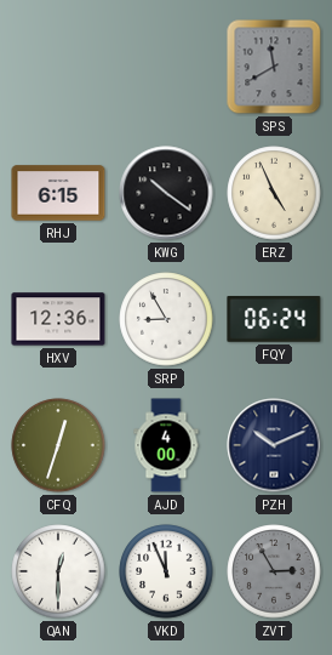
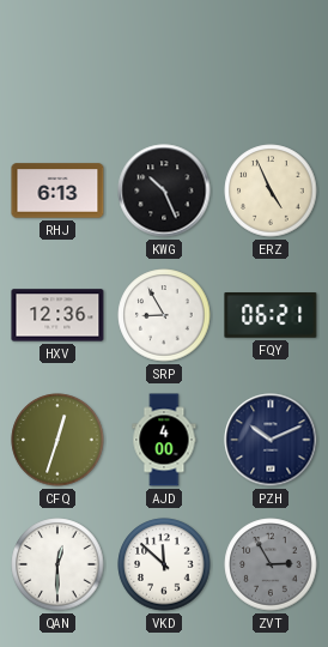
SPS: 11:40 -> none (274, 67)
RHJ: 6:15 -> 6:13 (57, 191)
KWG: 10:21 -> 10:26 (164, 191)
FQY: 06:24 -> 06:21 (271, 316)
VKD: 11:56 -> 11:52 (164, 564)
